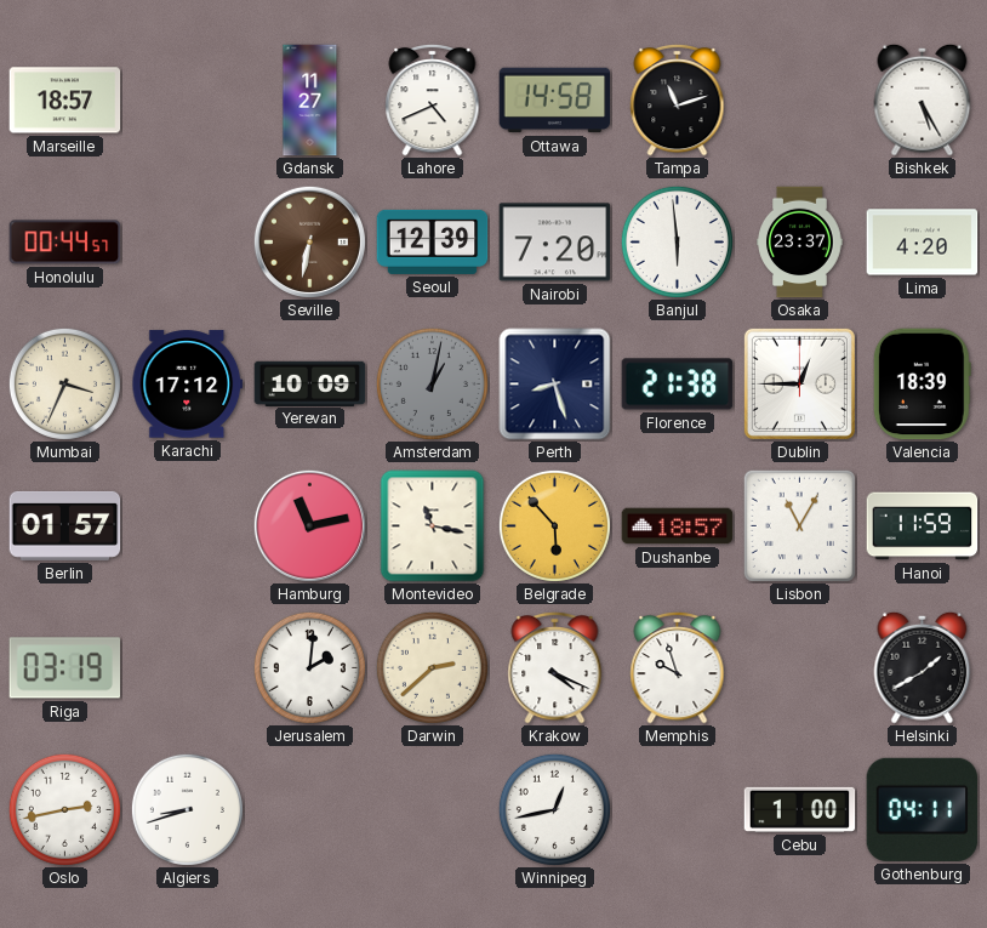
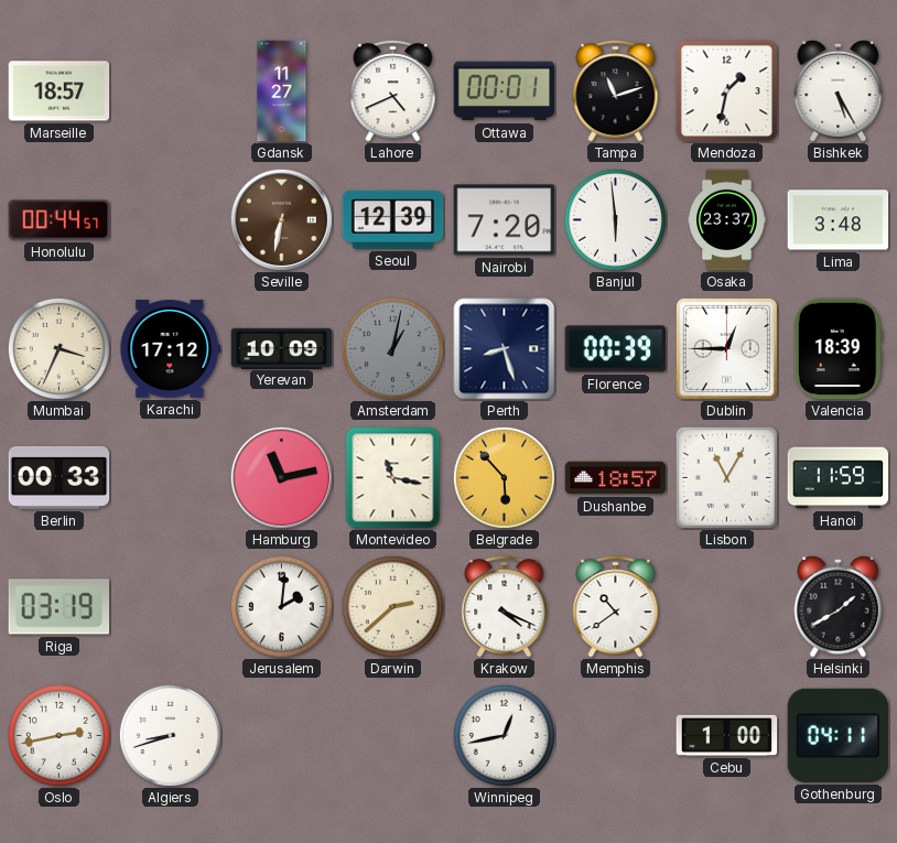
Ottawa: 14:58 -> 00:01 (505, 91)
Mendoza: none -> 1:32 (727, 91)
Lima: 4:20 -> 3:48 (839, 220)
Florence: 21:38 -> 00:39 (616, 349)
Berlin: 01:57 -> 00:33 (60, 477)
Memphis: 9:57 -> 10:39 (616, 606)
